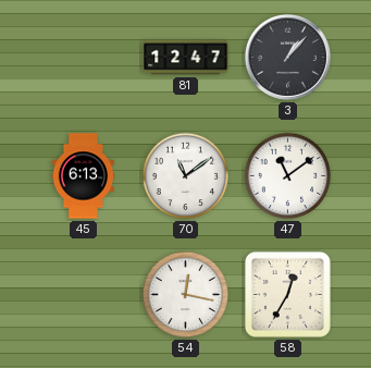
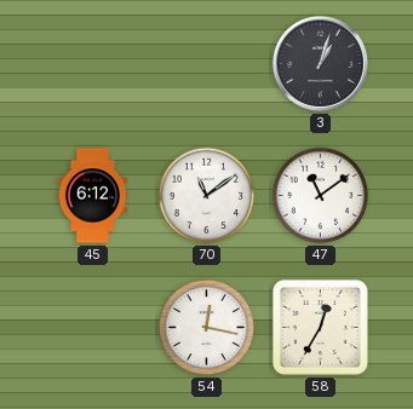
81: 12:47 -> none (186, 58)
3: 1:07 -> 1:03 (320, 63)
45: 6:13 -> 6:12 (92, 196)
